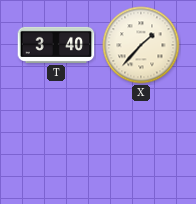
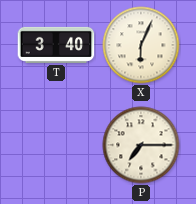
X: 1:37 -> 6:04 (141, 45)
P: none -> 7:15 (141, 145)
